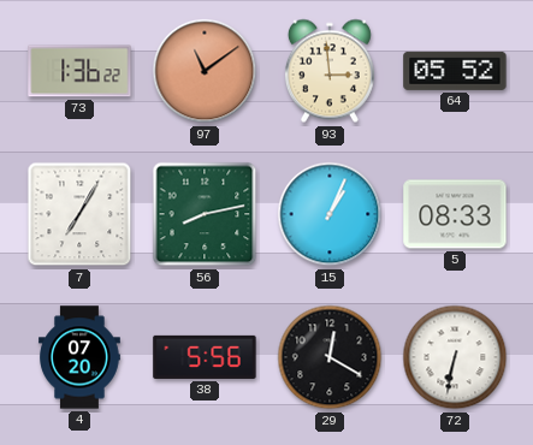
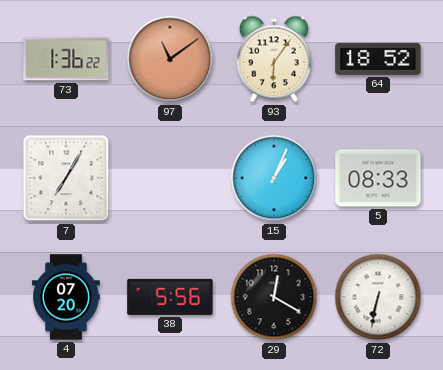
93: 2:59 -> 6:06 (274, 59)
64: 05:52 -> 18:52 (378, 59)
56: 8:13 -> none (205, 214)
